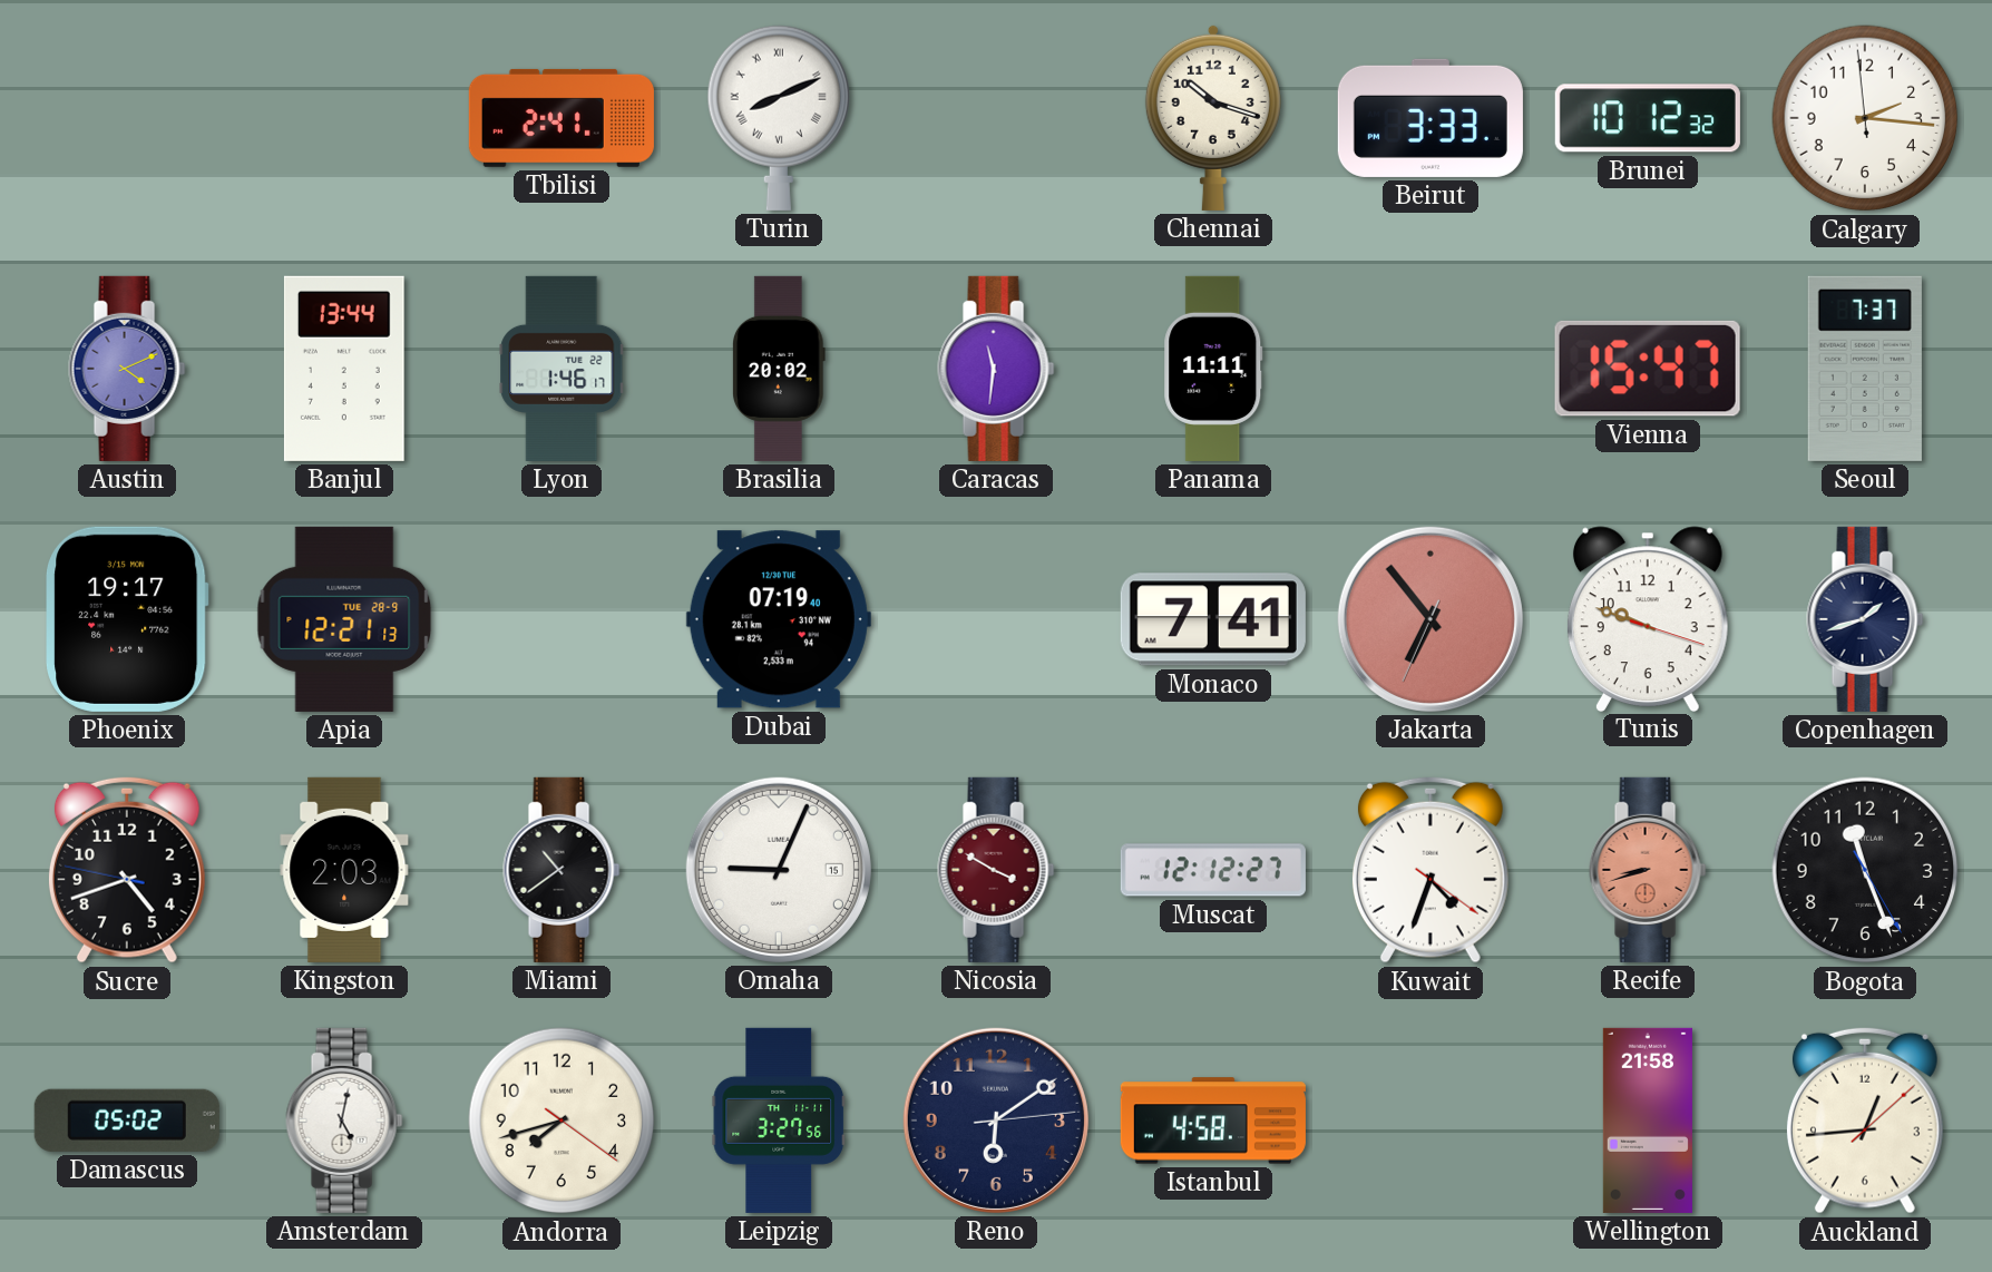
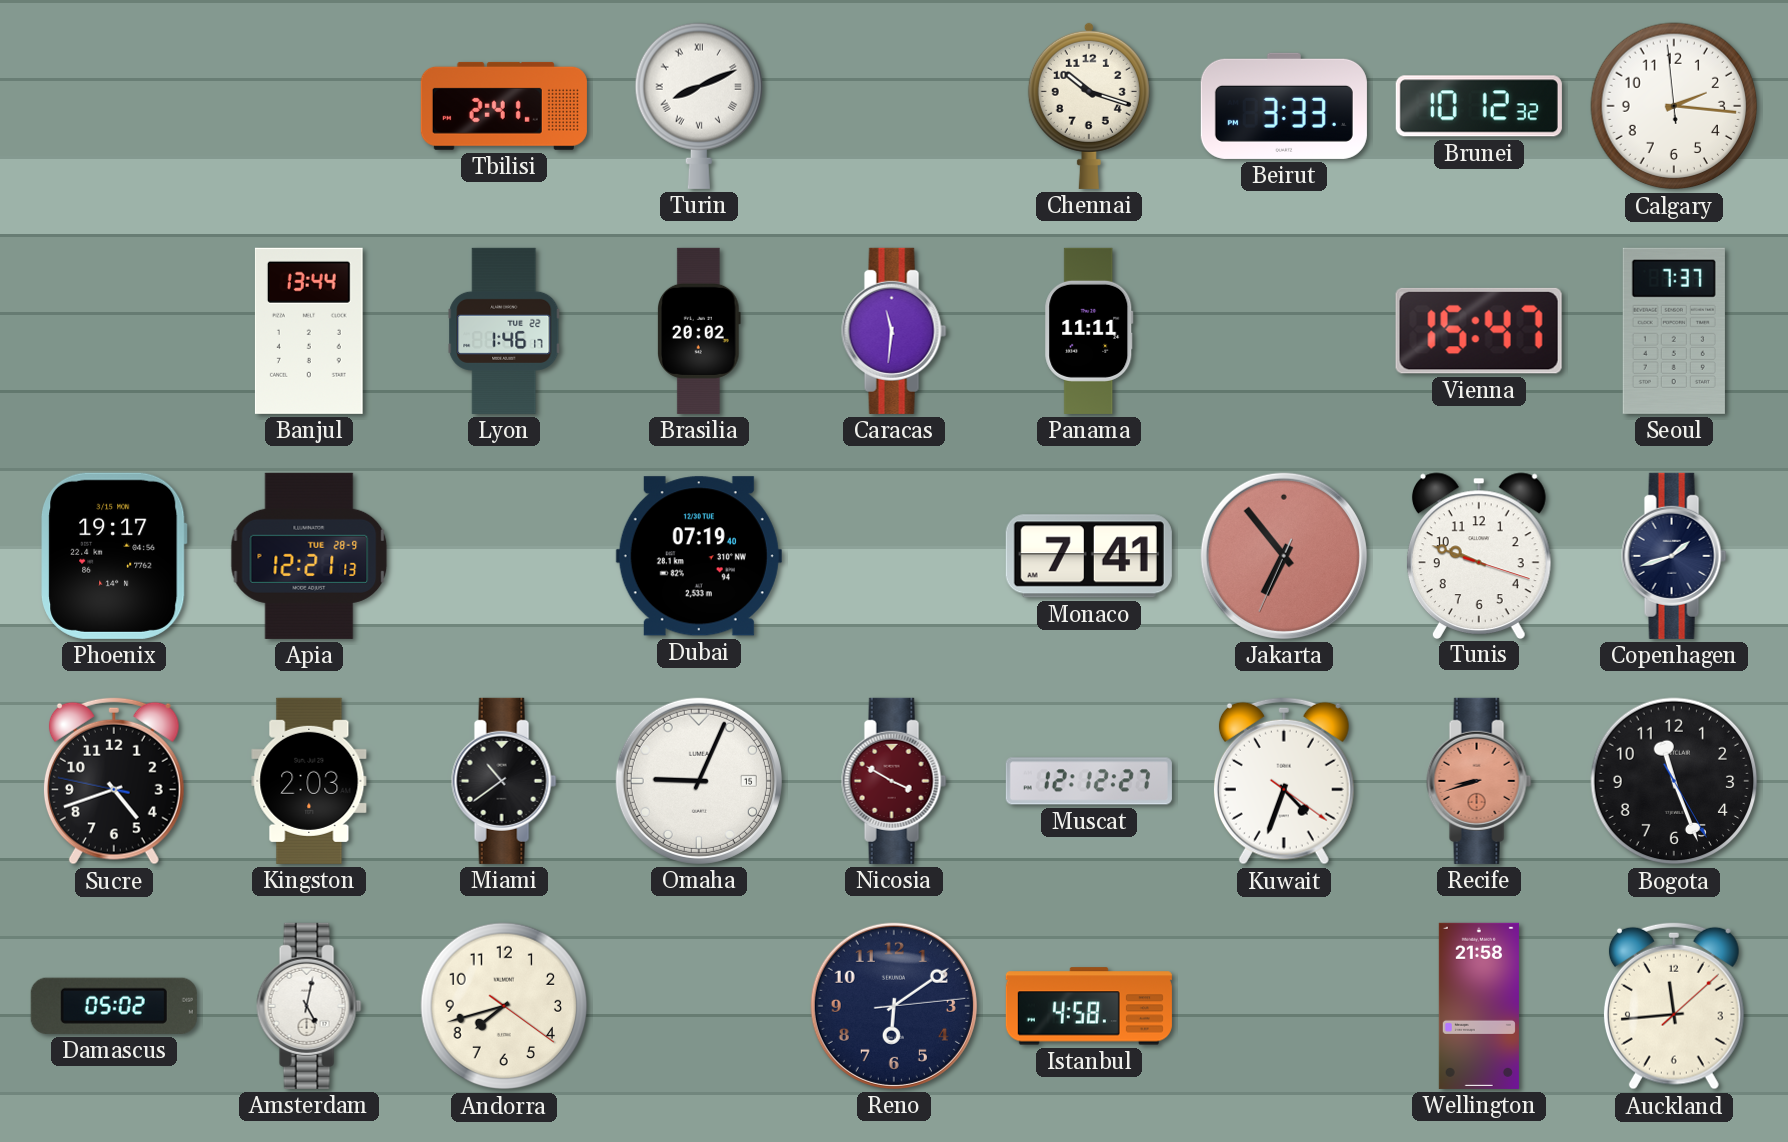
Austin: 4:11 -> none (127, 369)
Leipzig: 3:27 -> none (779, 1121)
Auckland: 12:44 -> 11:44 (1674, 1006)
